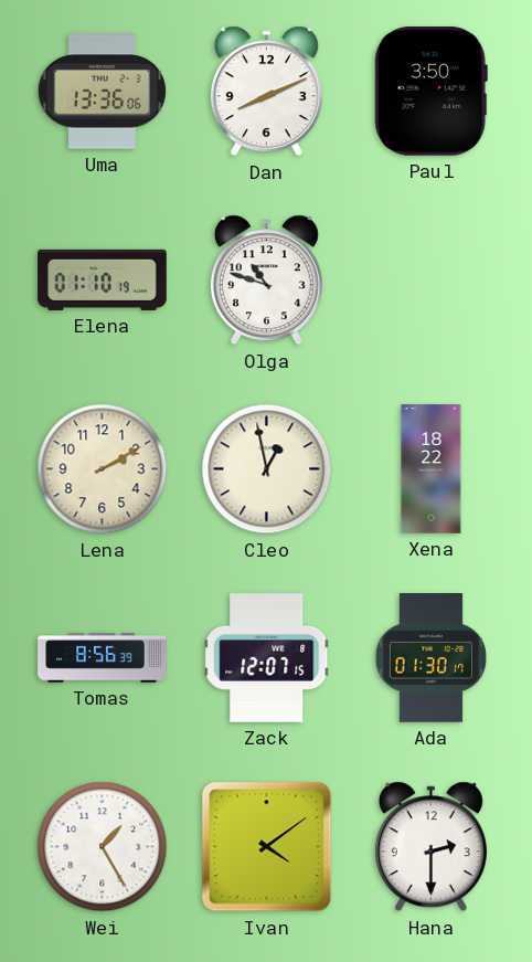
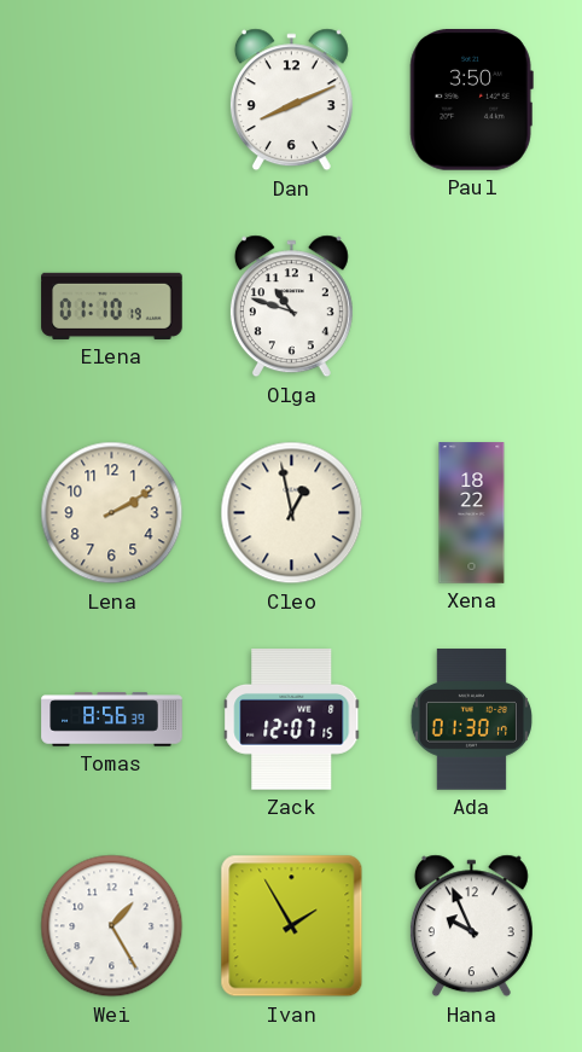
Uma: 13:36 -> none (102, 92)
Ivan: 4:09 -> 1:55 (292, 926)
Hana: 2:30 -> 9:56 (471, 926)
